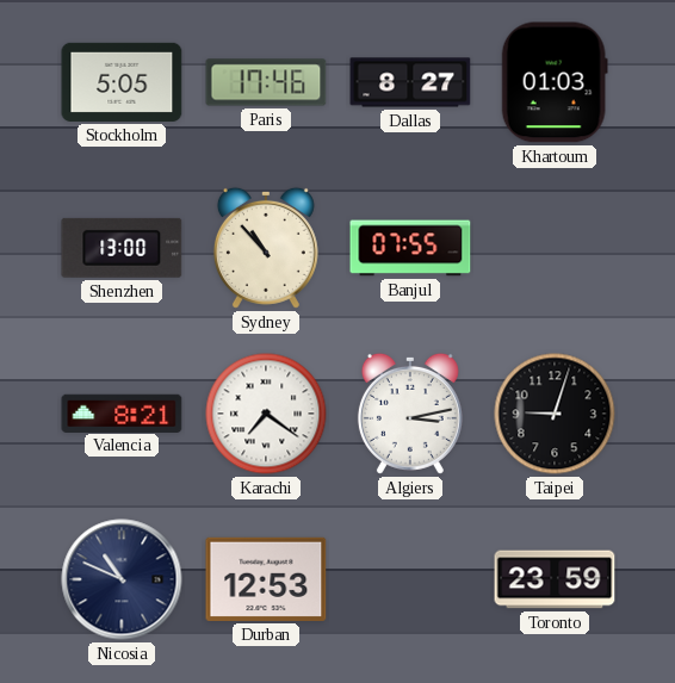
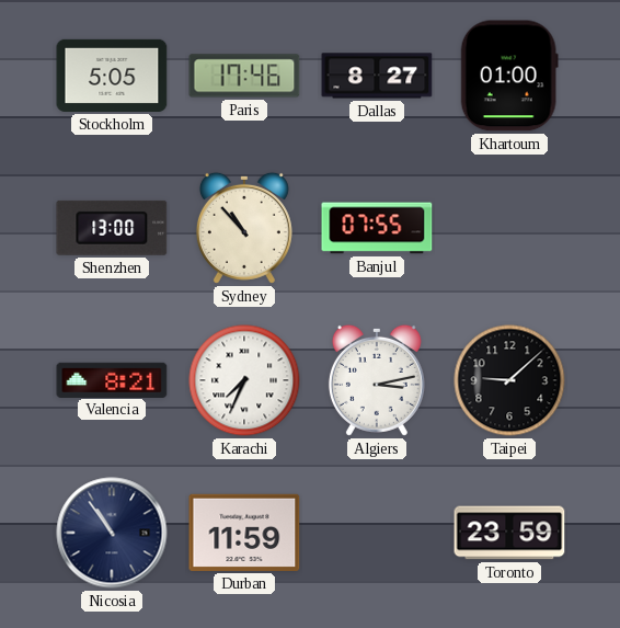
Khartoum: 01:03 -> 01:00 (509, 76)
Karachi: 7:21 -> 7:34 (244, 380)
Taipei: 9:03 -> 9:08 (509, 380)
Nicosia: 10:49 -> 10:54 (112, 533)
Durban: 12:53 -> 11:59 (244, 533)
